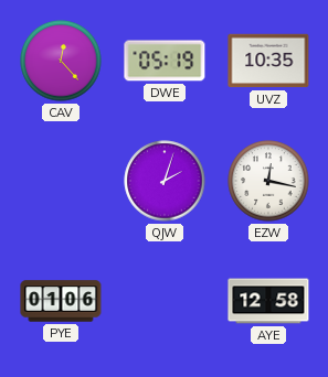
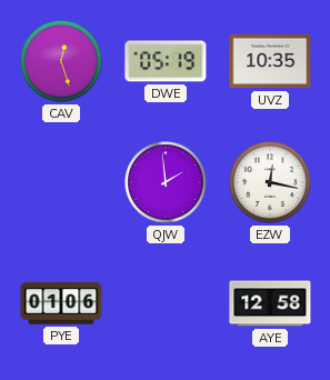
CAV: 12:23 -> 12:27 (61, 61)
QJW: 2:03 -> 1:59 (166, 182)
